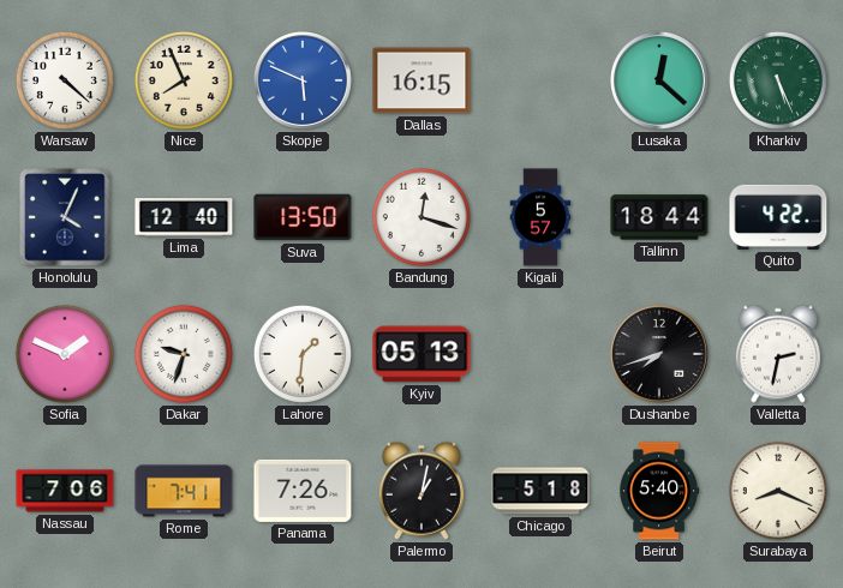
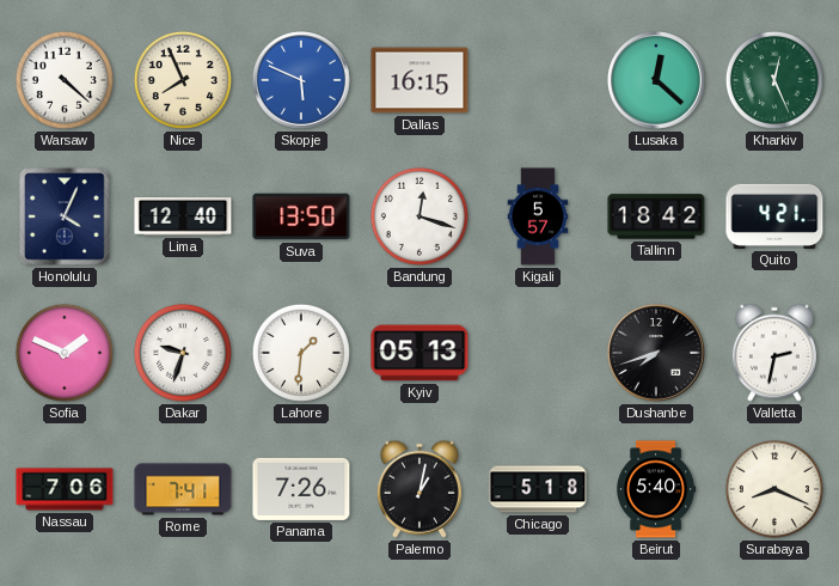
Kharkiv: 5:26 -> 12:26 (774, 80)
Tallinn: 18:44 -> 18:42 (656, 216)
Quito: 4:22 -> 4:21 (774, 216)
